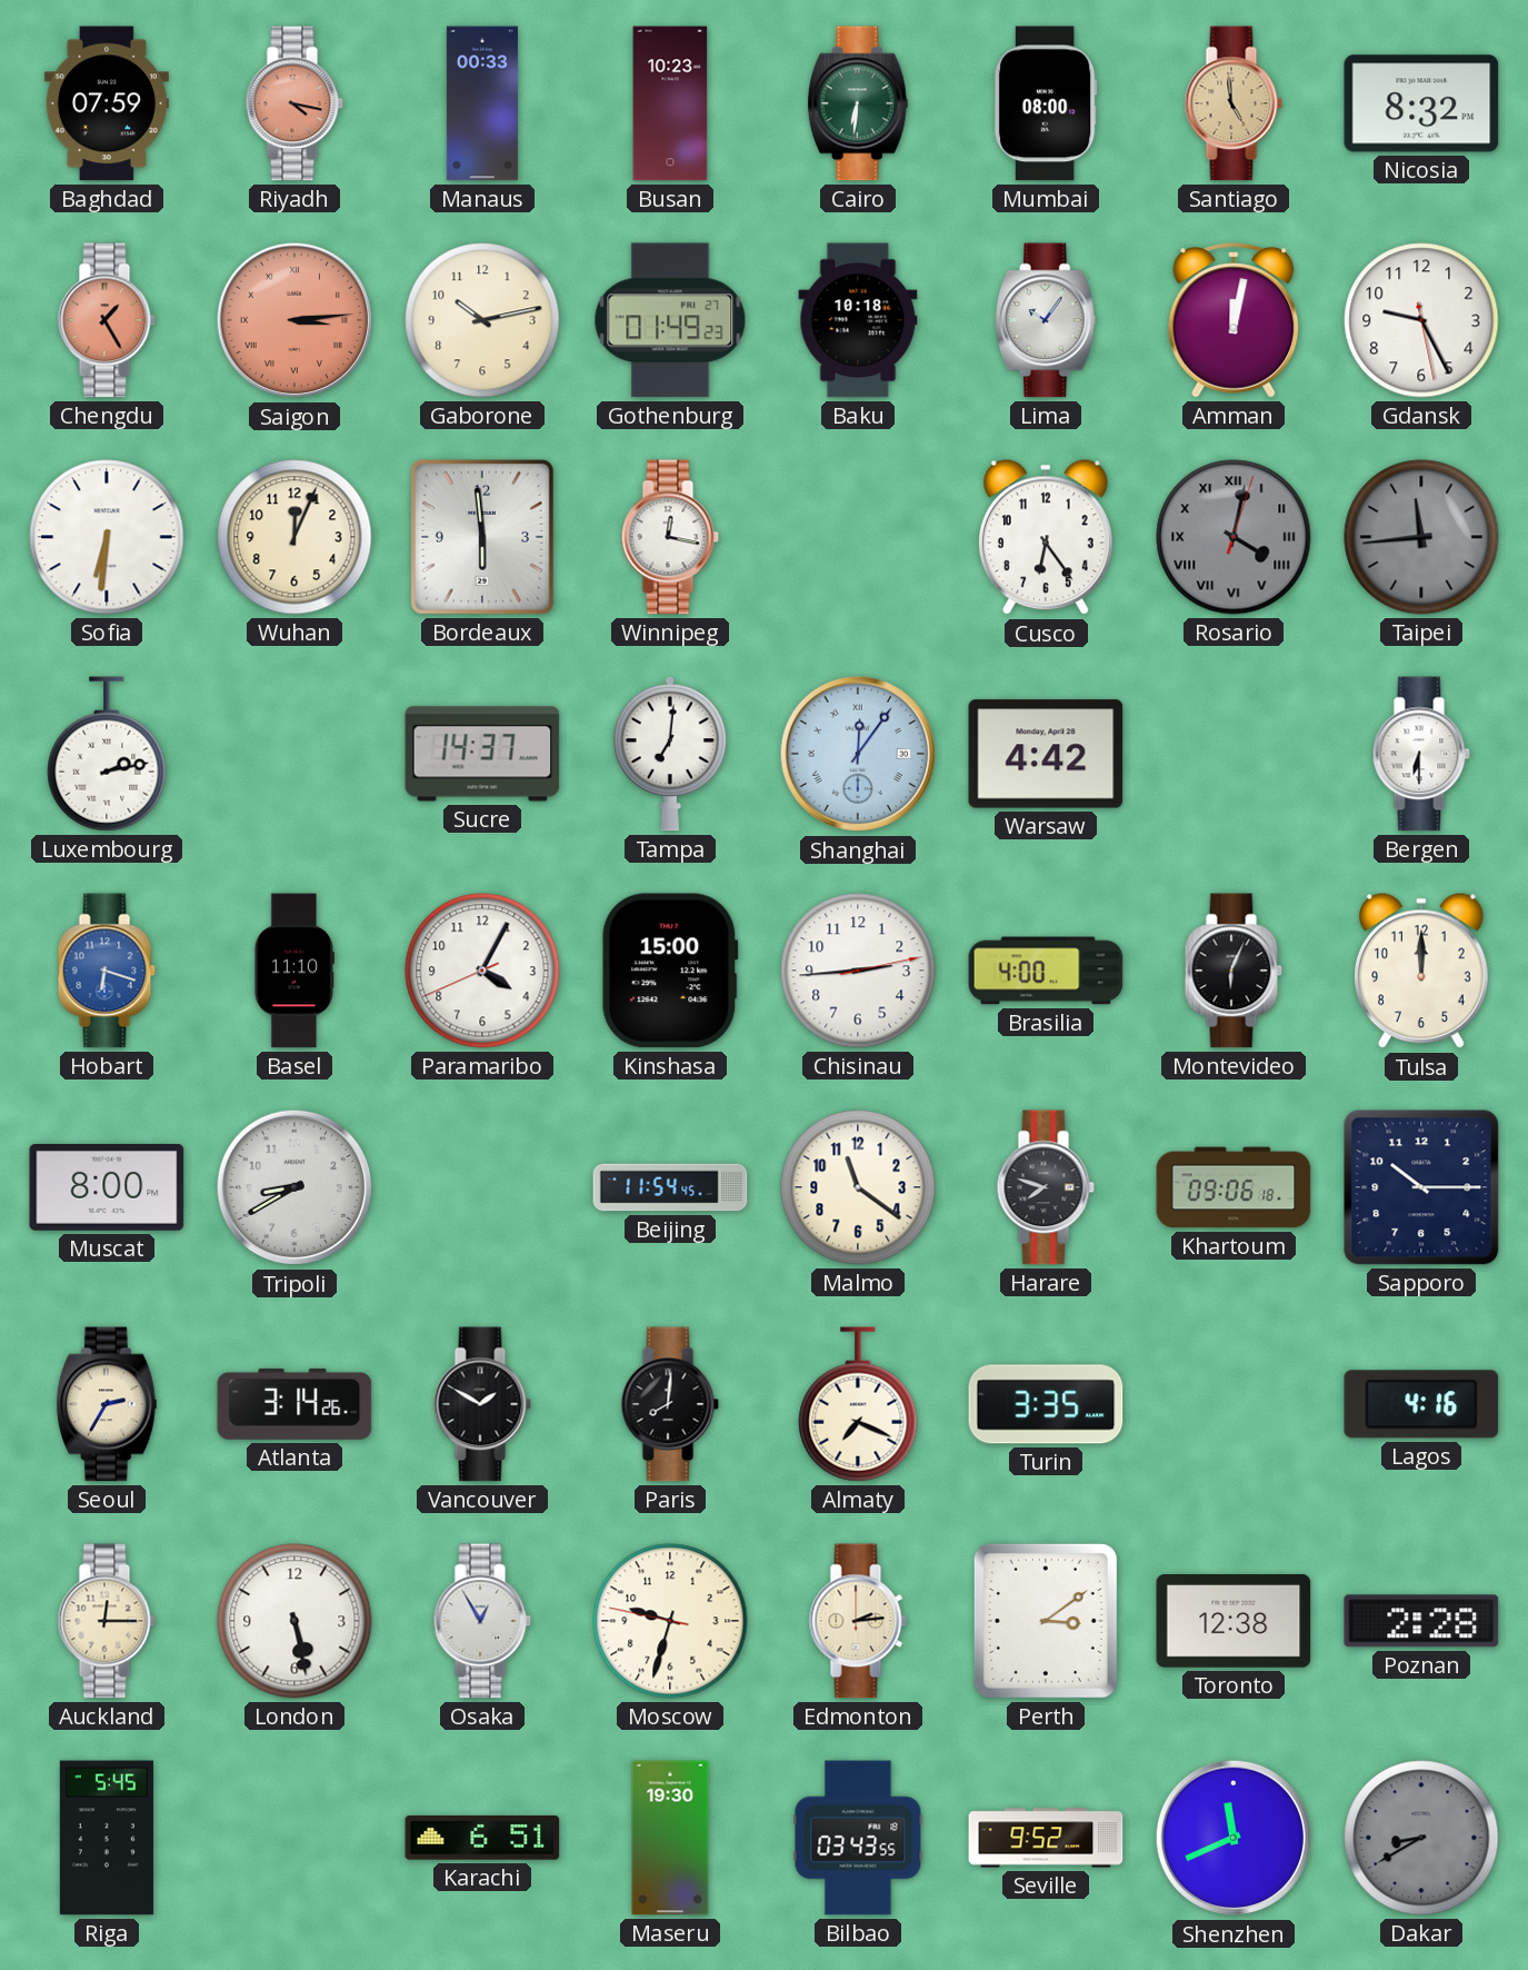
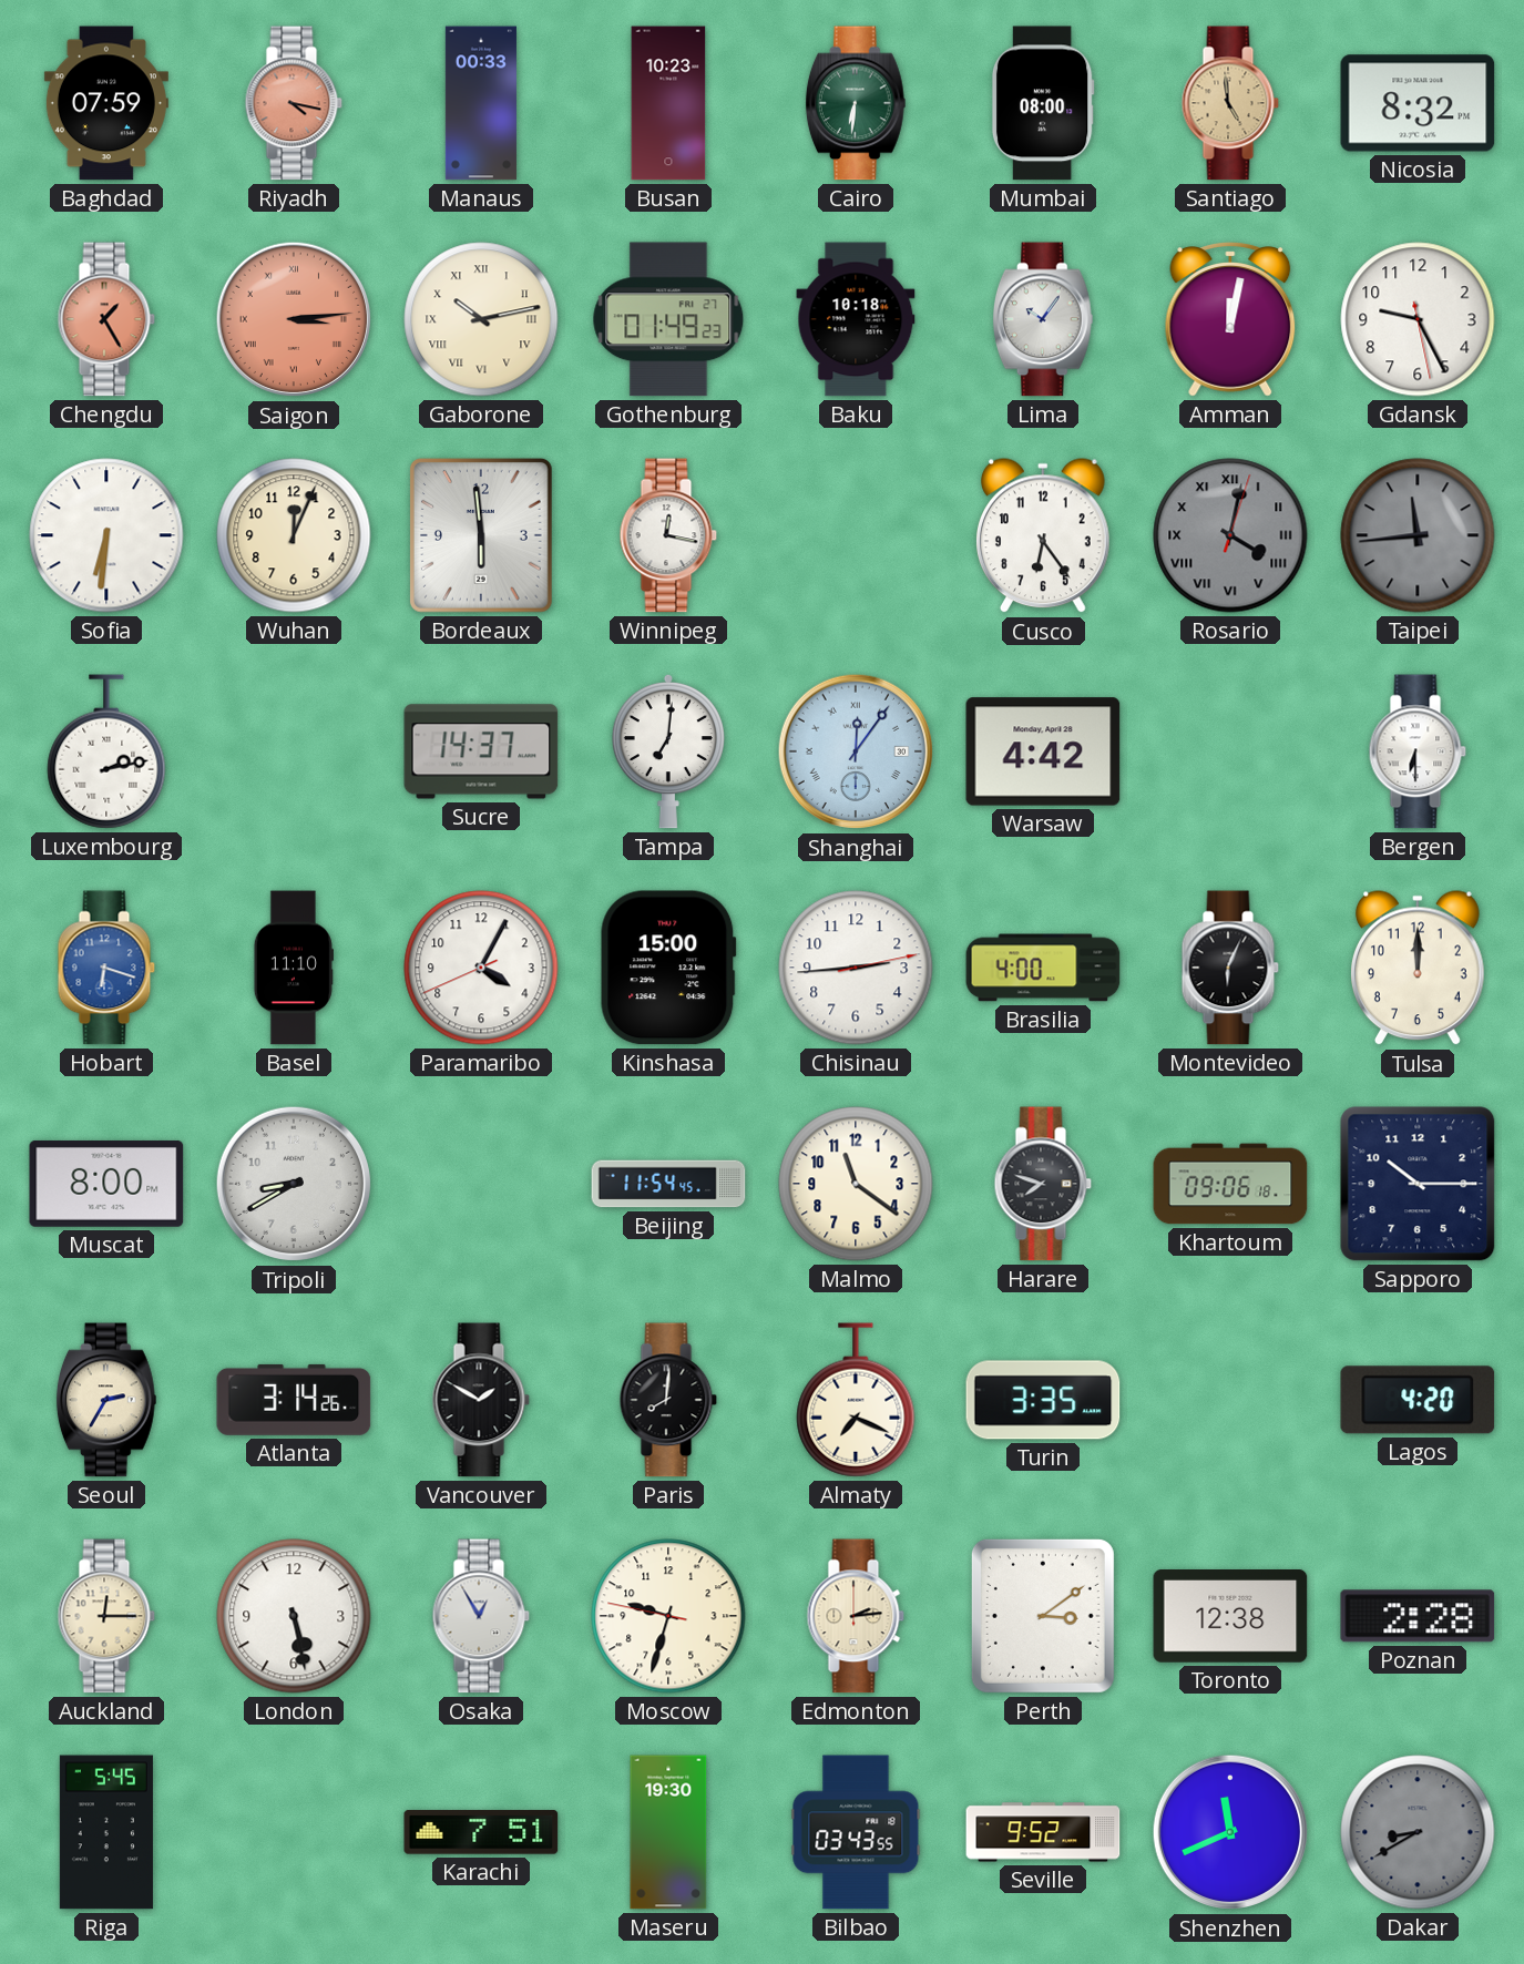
Gaborone numerals: Arabic -> Roman (481, 319)
Lagos: 4:16 -> 4:20 (1418, 1400)
Karachi: 6:51 -> 7:51 (481, 1832)
